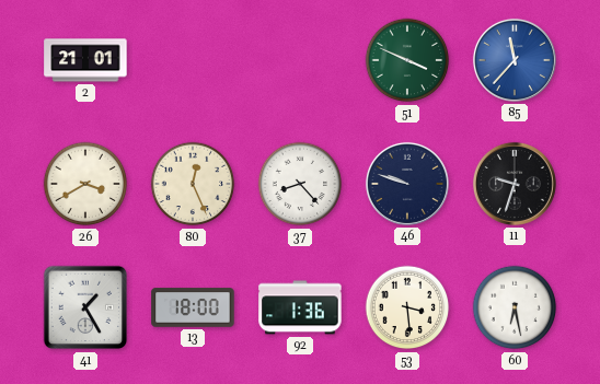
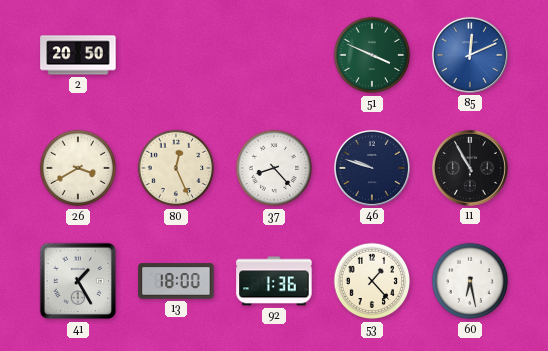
2: 21:01 -> 20:50 (78, 55)
85: 11:37 -> 12:11 (470, 55)
11: 9:33 -> 10:55 (470, 168)
53: 3:29 -> 1:23 (372, 281)
